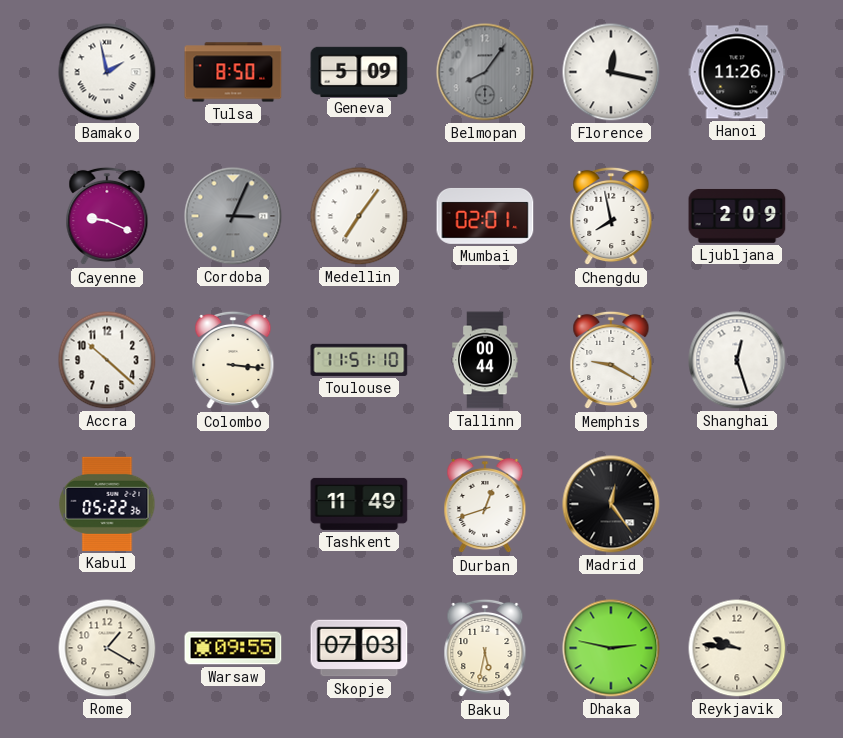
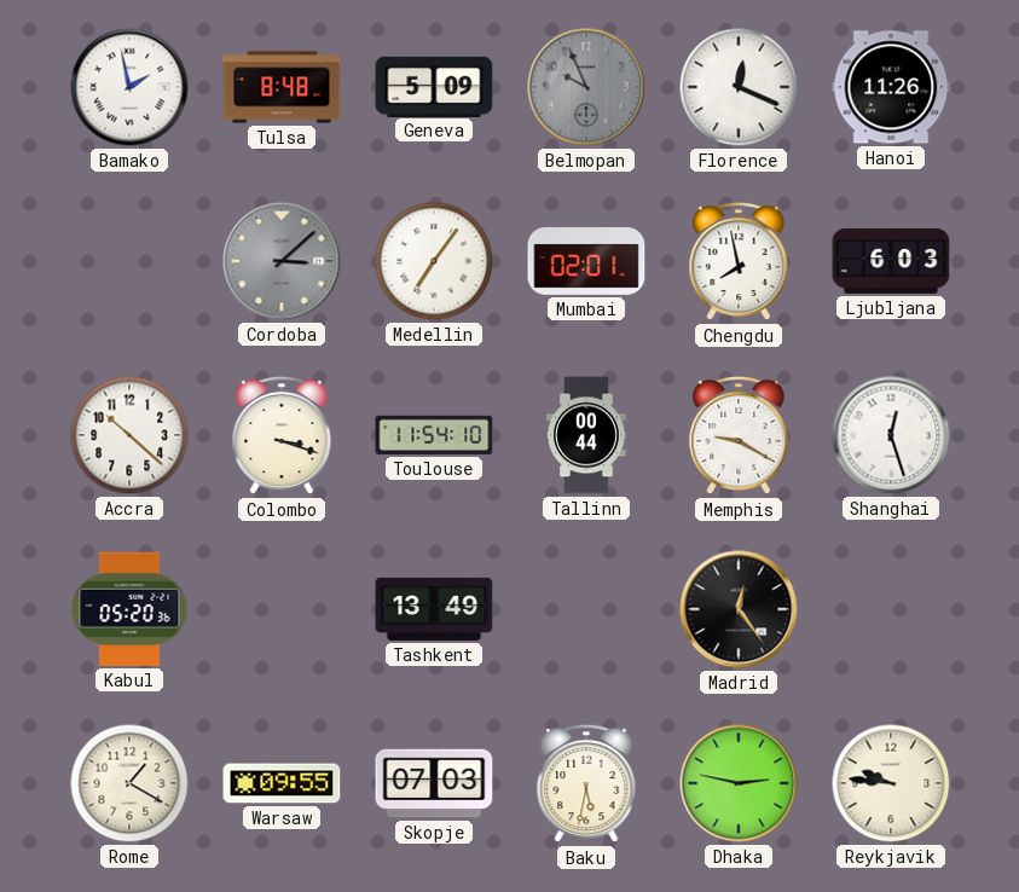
Tulsa: 8:50 -> 8:48 (282, 87)
Belmopan: 8:06 -> 9:56 (586, 87)
Florence: 12:17 -> 12:19 (739, 87)
Cayenne: 9:19 -> none (107, 216)
Cordoba: 3:04 -> 3:08 (282, 261)
Ljubljana: 2:09 -> 6:03 (891, 261)
Colombo: 3:16 -> 3:18 (282, 435)
Toulouse: 11:51 -> 11:54 (434, 435)
Kabul: 05:22 -> 05:20 (129, 609)
Tashkent: 11:49 -> 13:49 (434, 609)
Durban: 12:42 -> none (485, 504)
